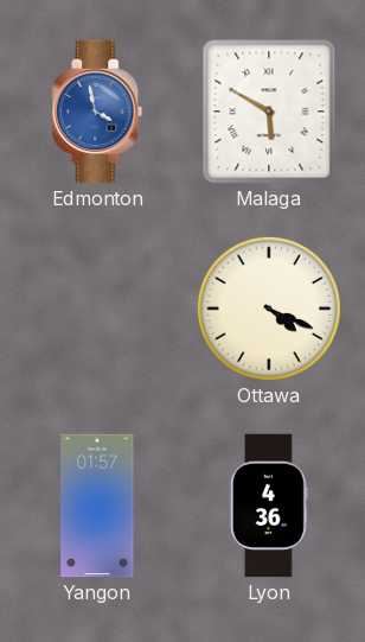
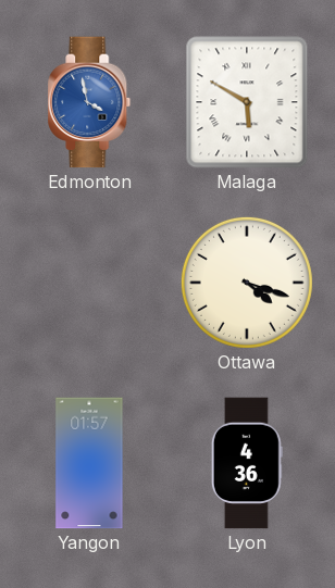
Ottawa: 4:19 -> 4:18 (247, 283)
